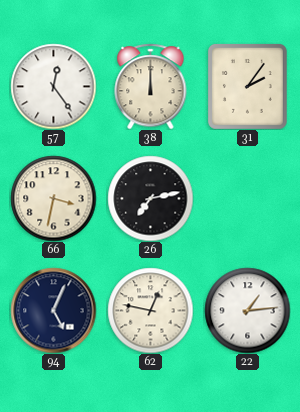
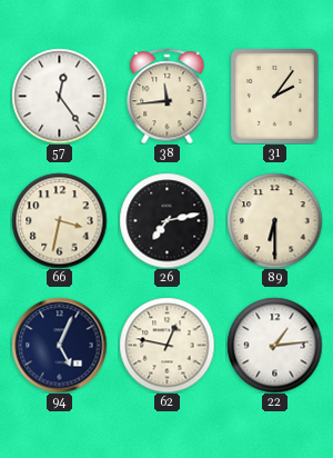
38: 12:00 -> 11:44 (168, 96)
89: none -> 6:30 (274, 220)
